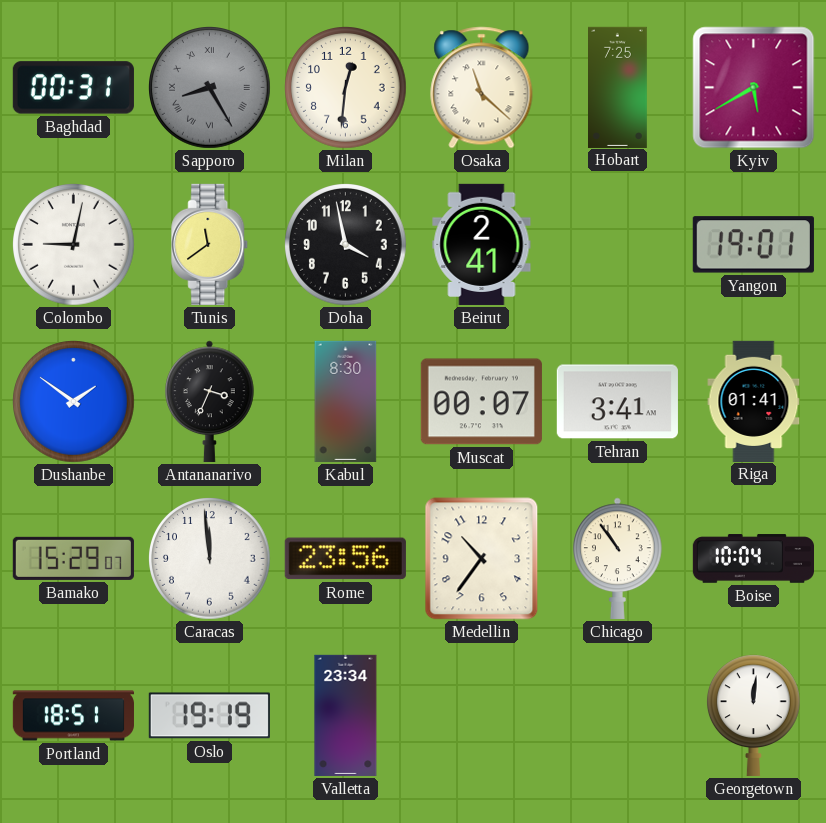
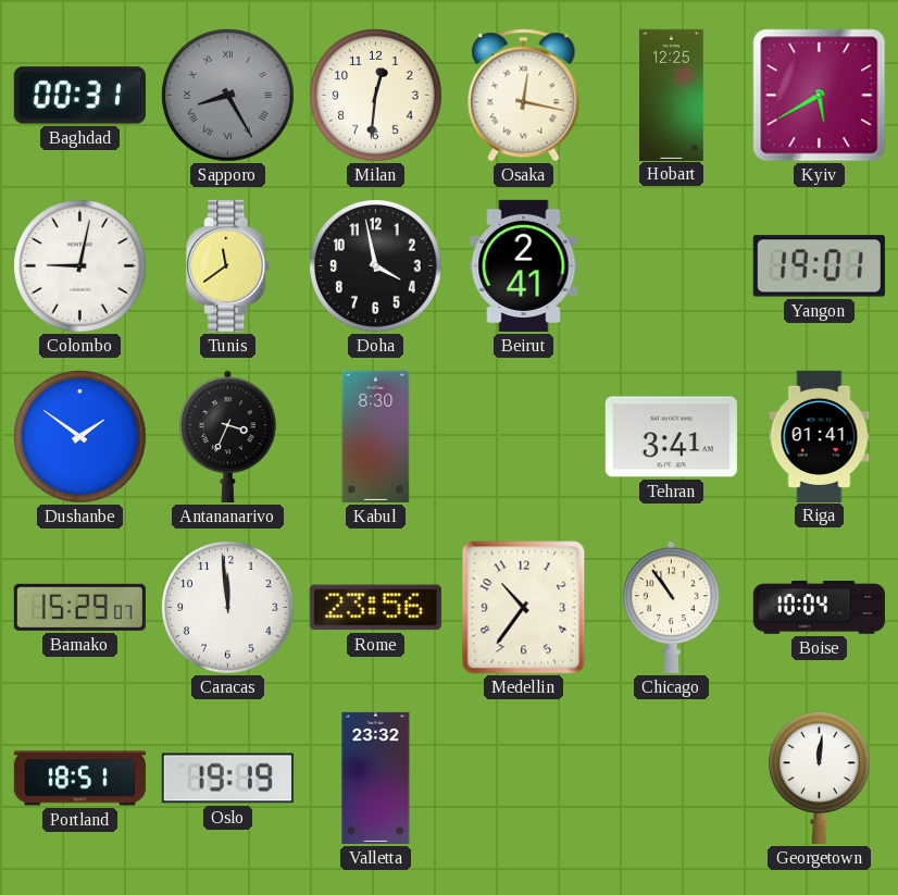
Osaka: 11:22 -> 12:17 (524, 96)
Hobart: 7:25 -> 12:25 (672, 95)
Muscat: 00:07 -> none (481, 402)
Valletta: 23:34 -> 23:32 (376, 778)
